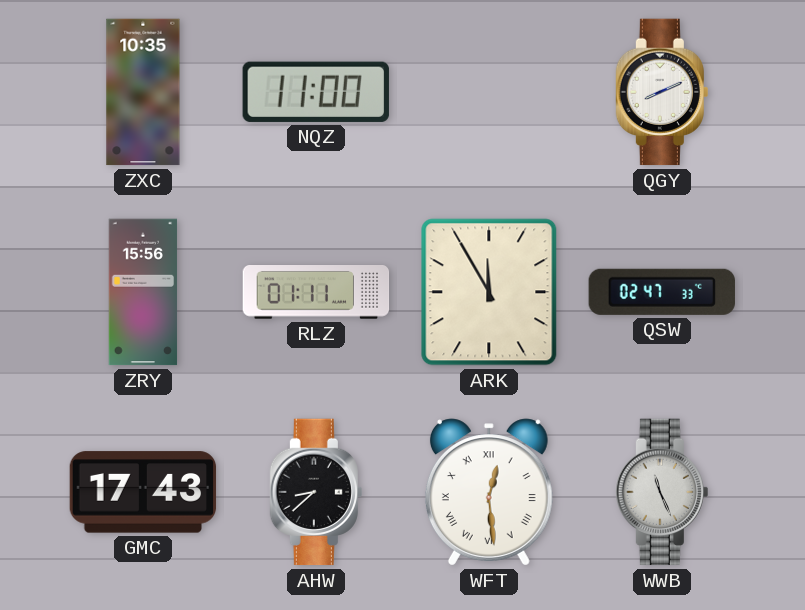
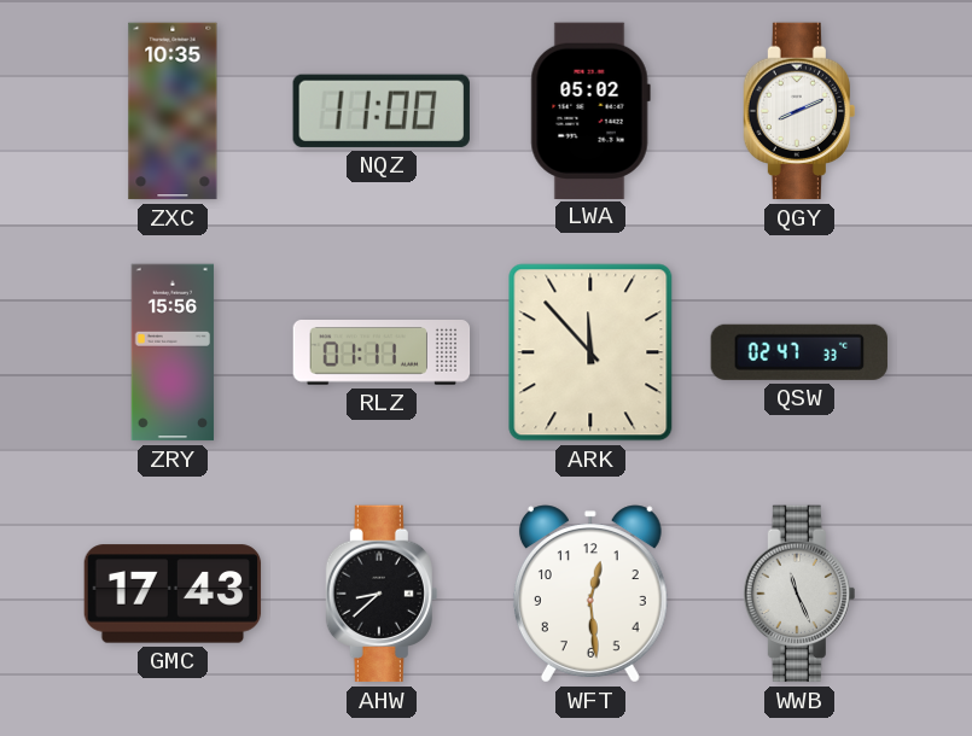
LWA: none -> 05:02 (590, 110)
ARK: 11:55 -> 11:53 (590, 352)
WFT numerals: Roman -> Arabic (590, 594)
